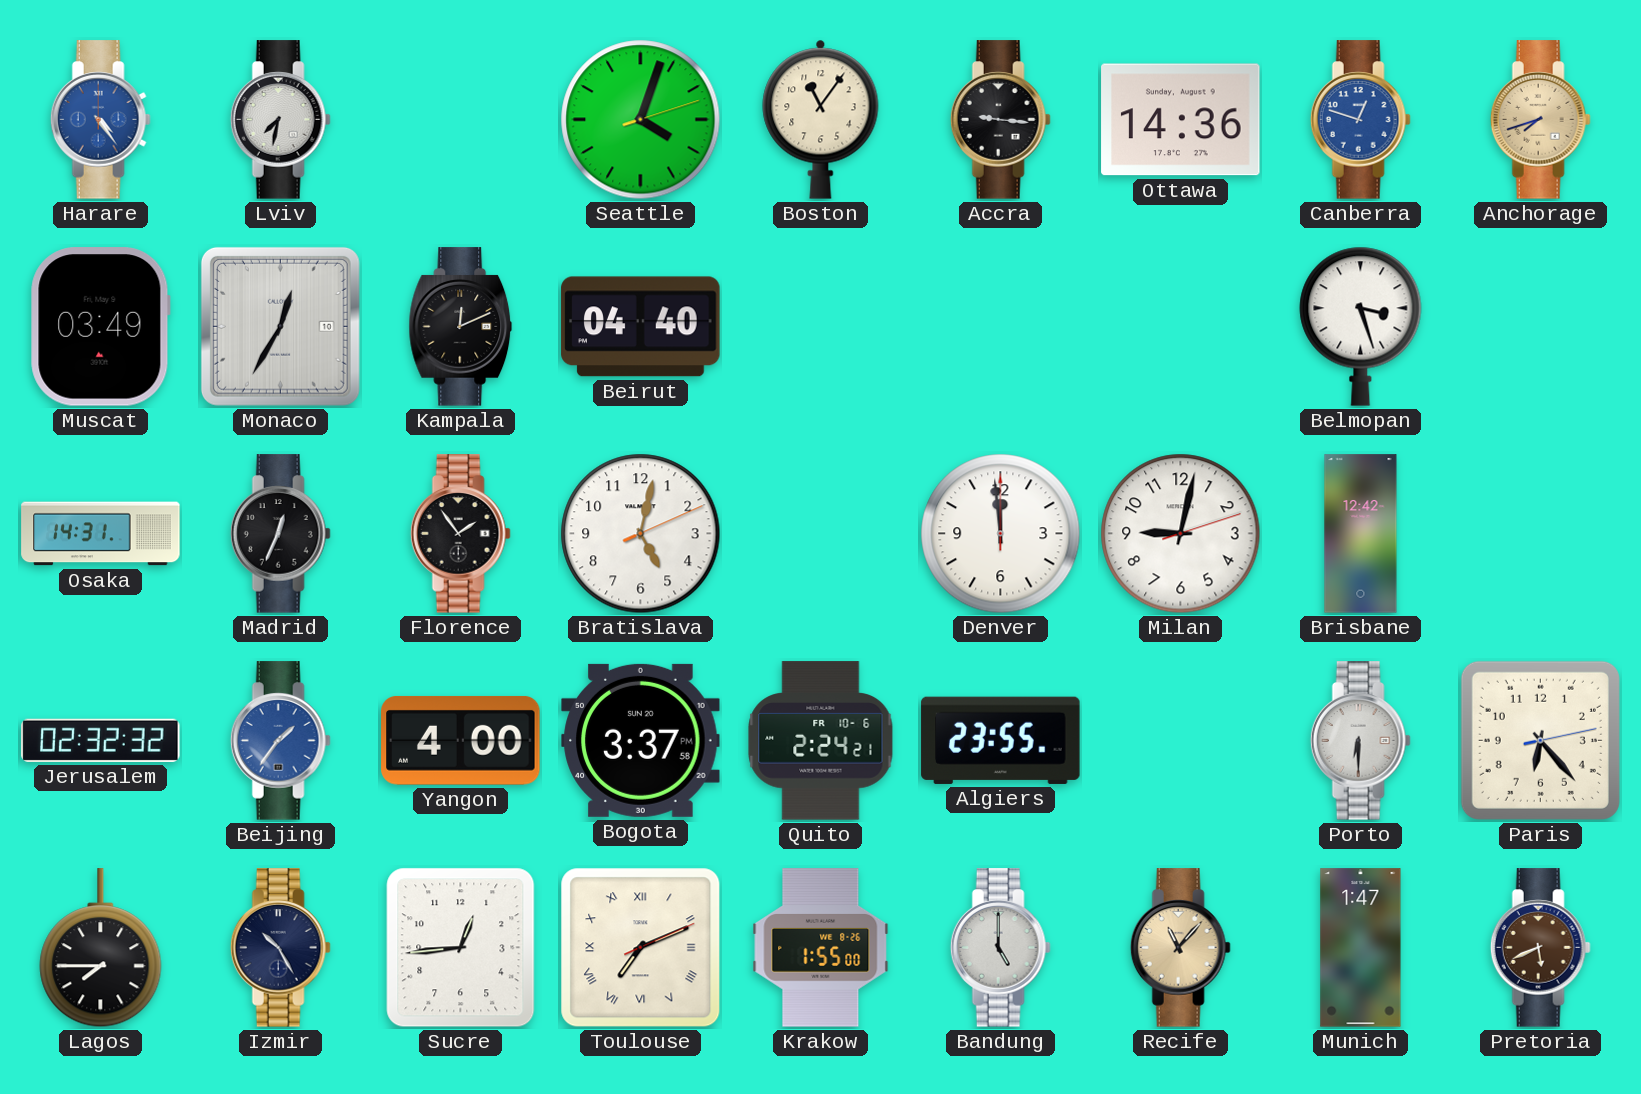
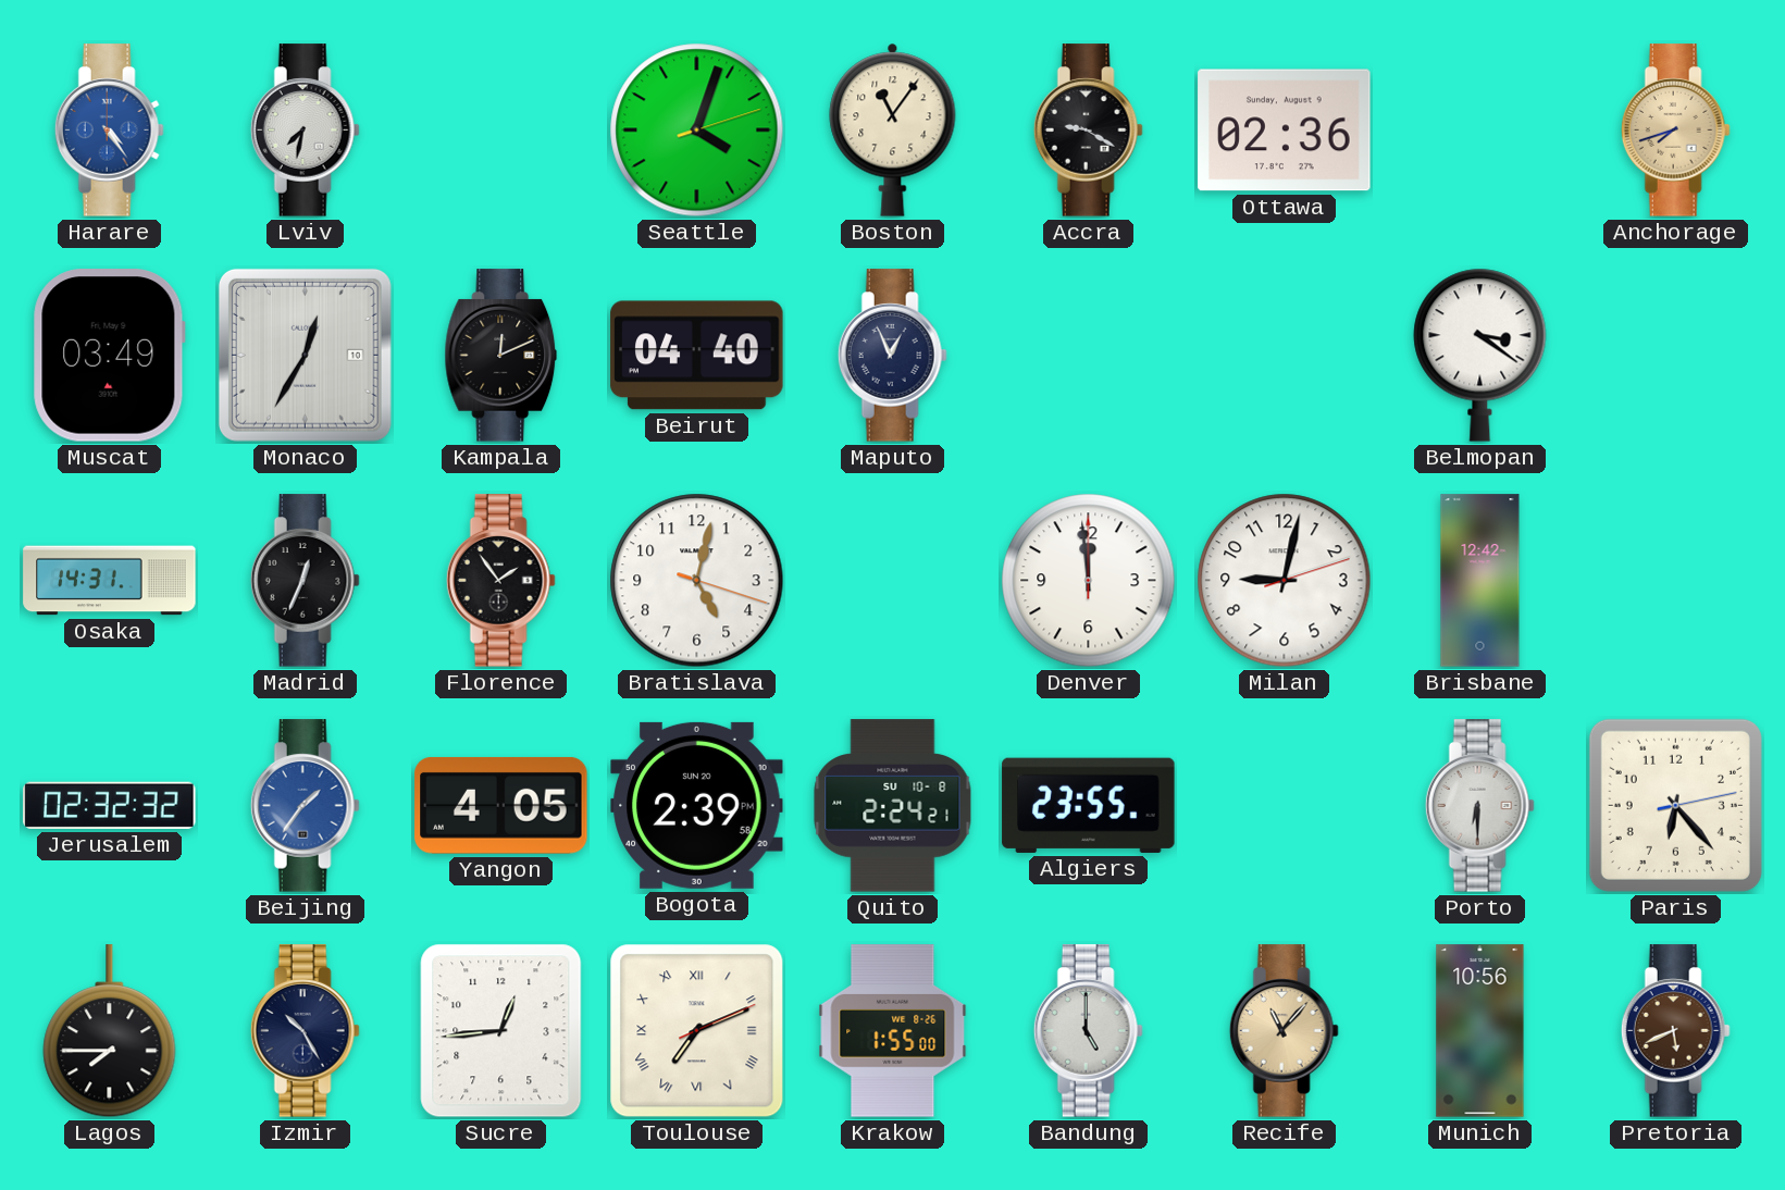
Accra: 9:16 -> 9:20 (1088, 131)
Ottawa: 14:36 -> 02:36 (1285, 131)
Canberra: 12:48 -> none (1360, 120)
Maputo: none -> 12:56 (892, 356)
Belmopan: 3:27 -> 3:21 (1480, 355)
Bratislava: 5:02:11 -> 5:02:18 (697, 581)
Yangon: 4:00 -> 4:05 (501, 806)
Bogota: 3:37 -> 2:39 (697, 805)
Quito date: FR 10-6 -> SU 10-8 (893, 806)
Munich: 1:47 -> 10:56 (1480, 1031)
